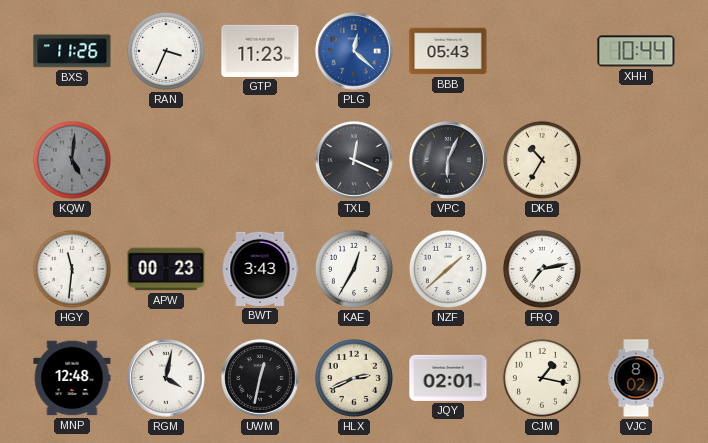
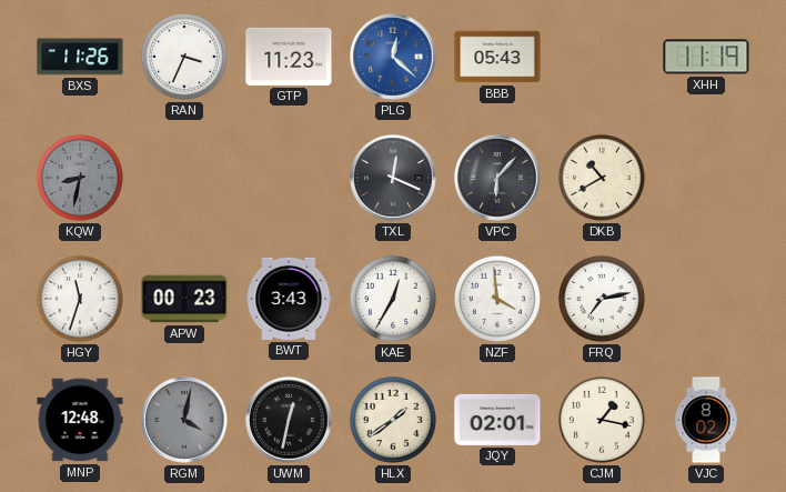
XHH: 10:44 -> 11:19 (706, 57)
KQW: 5:01 -> 8:32 (80, 178)
VPC: 6:04 -> 6:07 (497, 178)
DKB: 10:35 -> 10:40 (602, 178)
HGY: 11:31 -> 11:33 (80, 299)
NZF: 1:38 -> 3:59 (497, 299)
RGM dial: white -> grey (184, 420)
HLX: 2:41 -> 1:39 (393, 420)
